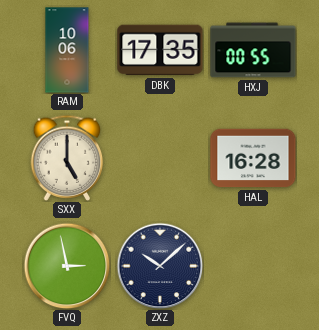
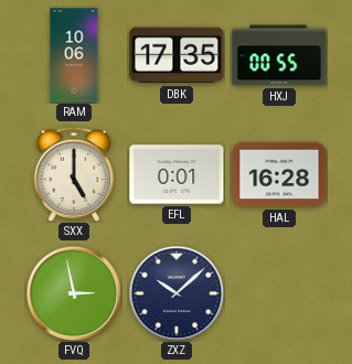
EFL: none -> 0:01 (177, 174)
